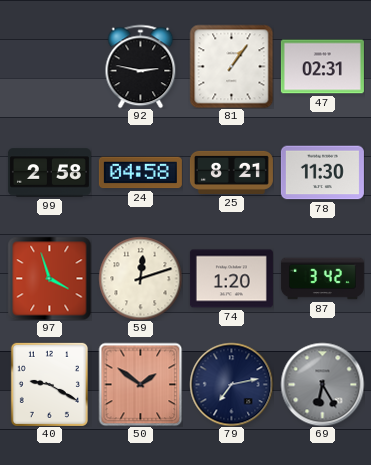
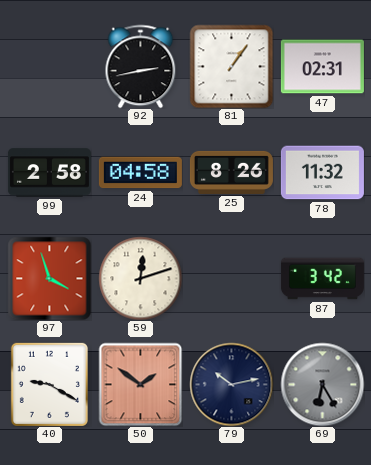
92: 2:47 -> 2:43 (141, 66)
25: 8:21 -> 8:26 (231, 172)
78: 11:30 -> 11:32 (322, 173)
74: 1:20 -> none (231, 279)
79: 7:13 -> 10:13 (231, 384)
